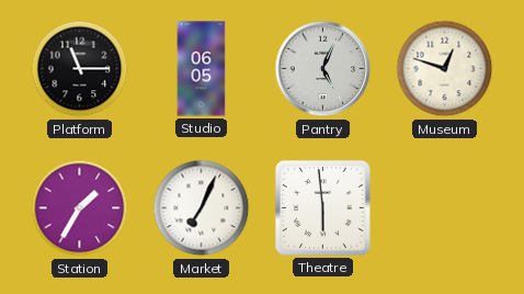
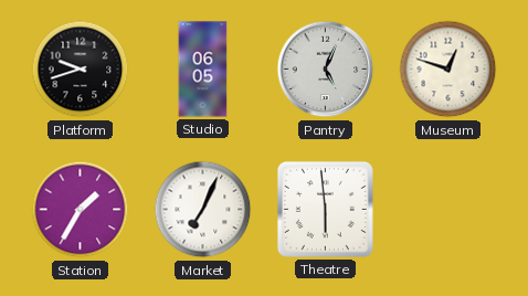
Platform: 11:15 -> 9:42 (81, 70)
